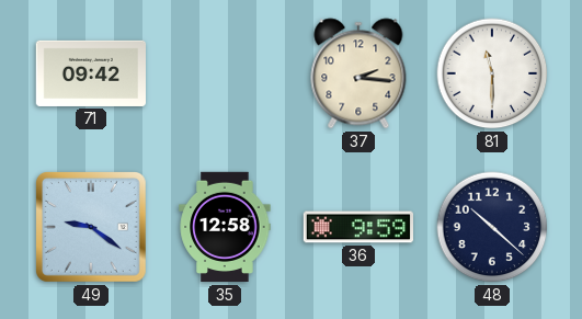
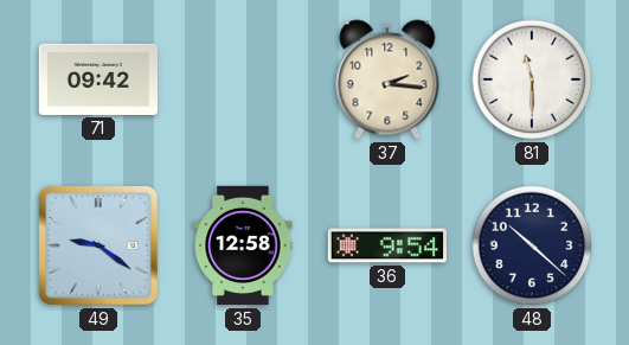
36: 9:59 -> 9:54 (386, 245)
